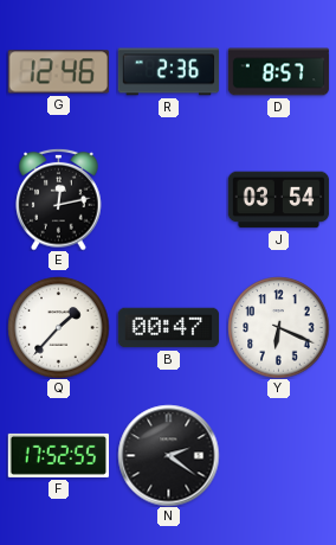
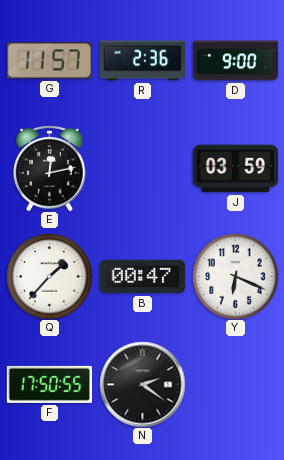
G: 12:46 -> 11:57 (49, 61)
D: 8:57 -> 9:00 (235, 61)
J: 03:54 -> 03:59 (235, 169)
F: 17:52 -> 17:50 (49, 384)
